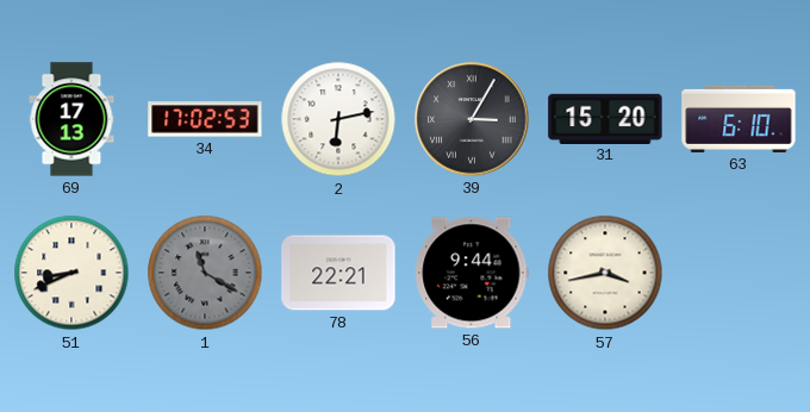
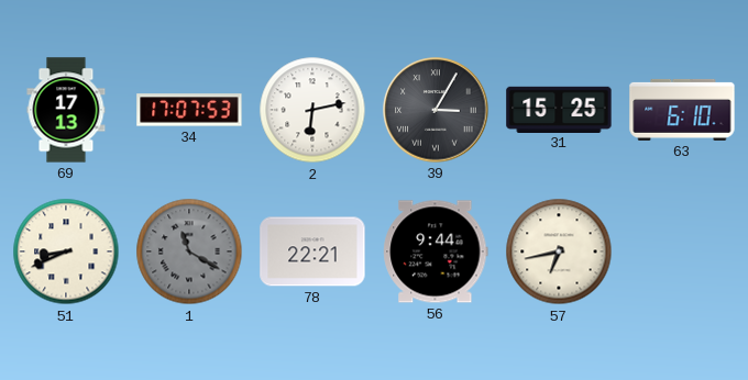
34: 17:02 -> 17:07 (189, 110)
31: 15:20 -> 15:25 (559, 109)
57: 3:43 -> 6:43 (559, 252)
